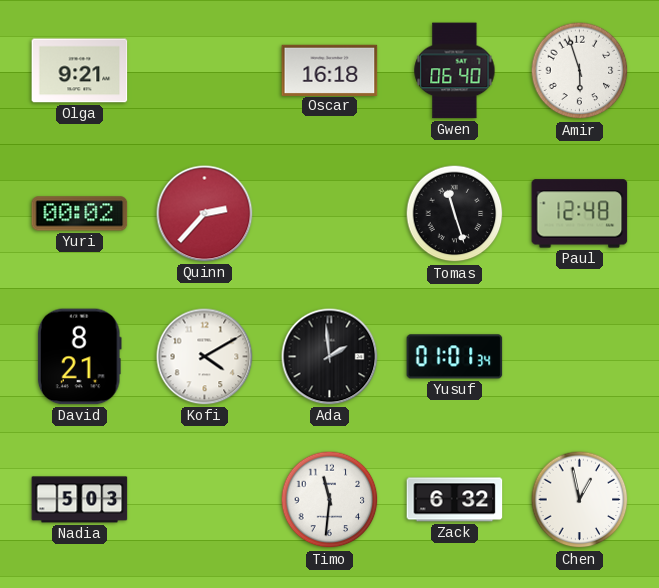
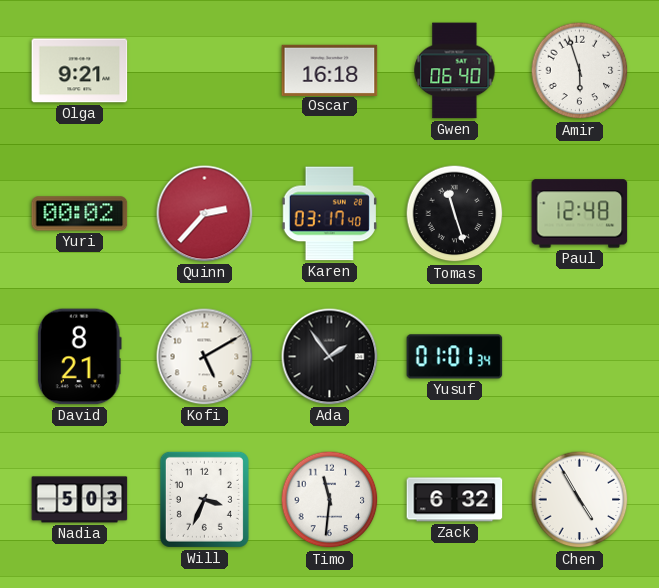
Karen: none -> 03:17 (329, 214)
Kofi: 4:10 -> 5:10 (205, 357)
Ada: 1:59 -> 1:54 (330, 357)
Will: none -> 3:34 (204, 499)
Chen: 12:58 -> 4:55 (580, 500)
